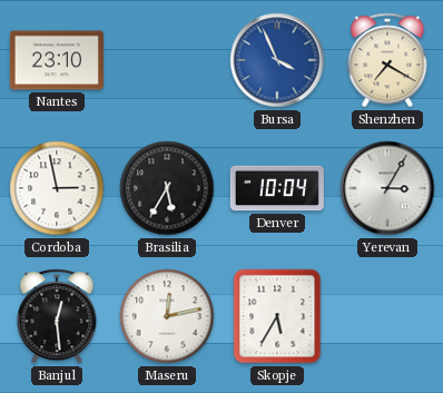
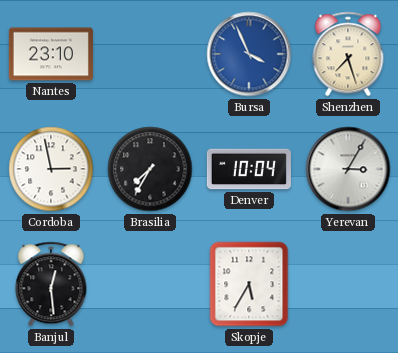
Shenzhen: 7:20 -> 7:27 (348, 54)
Brasilia: 5:35 -> 7:35 (150, 169)
Maseru: 12:13 -> none (167, 316)
